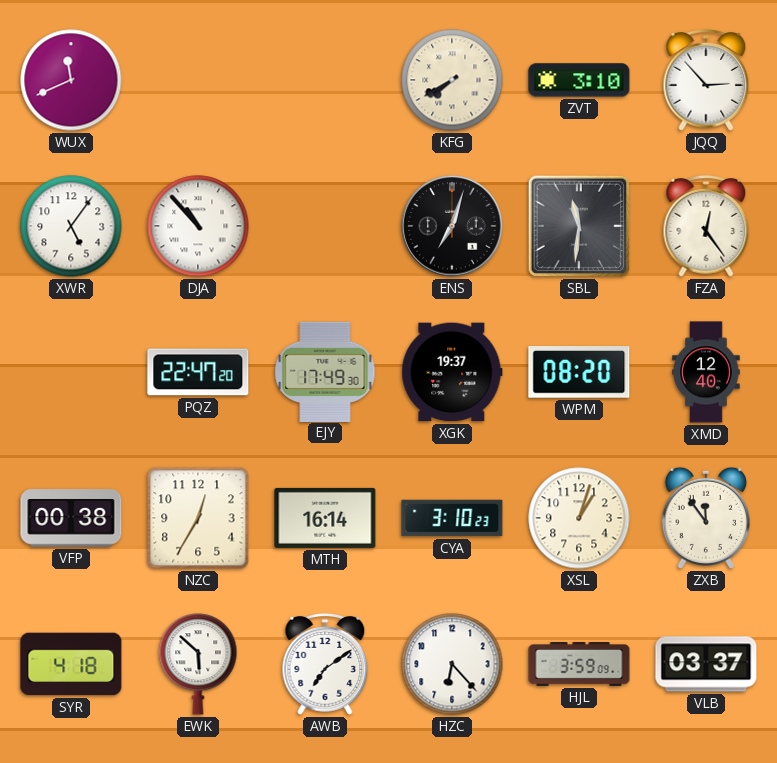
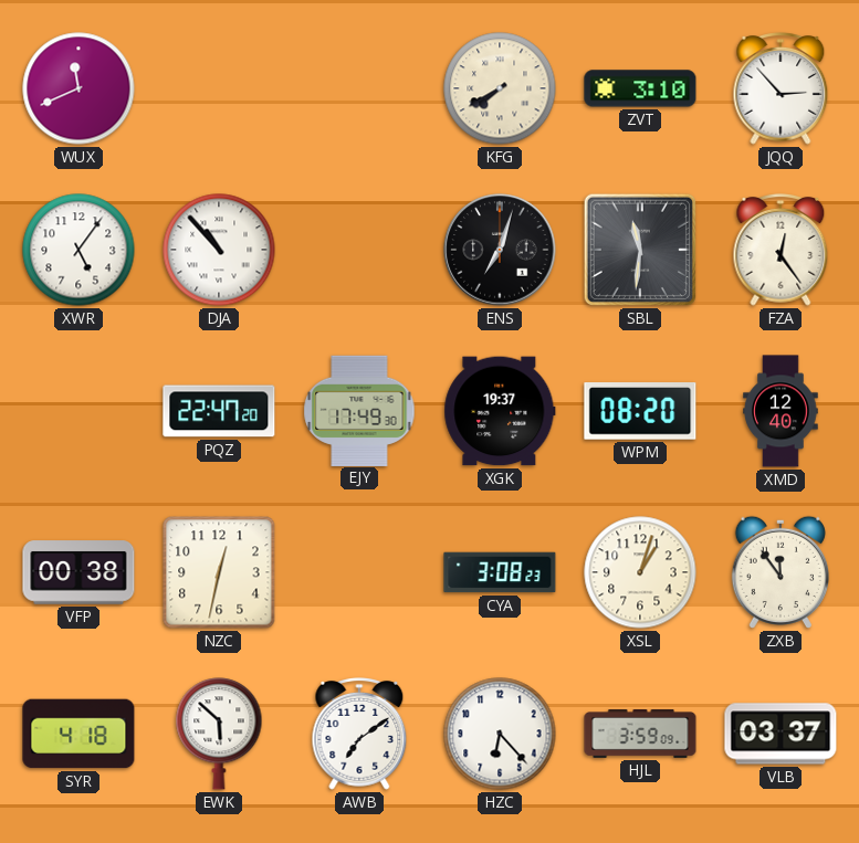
NZC: 12:35 -> 12:32 (219, 572)
MTH: 16:14 -> none (325, 518)
CYA: 3:10 -> 3:08 (500, 572)
